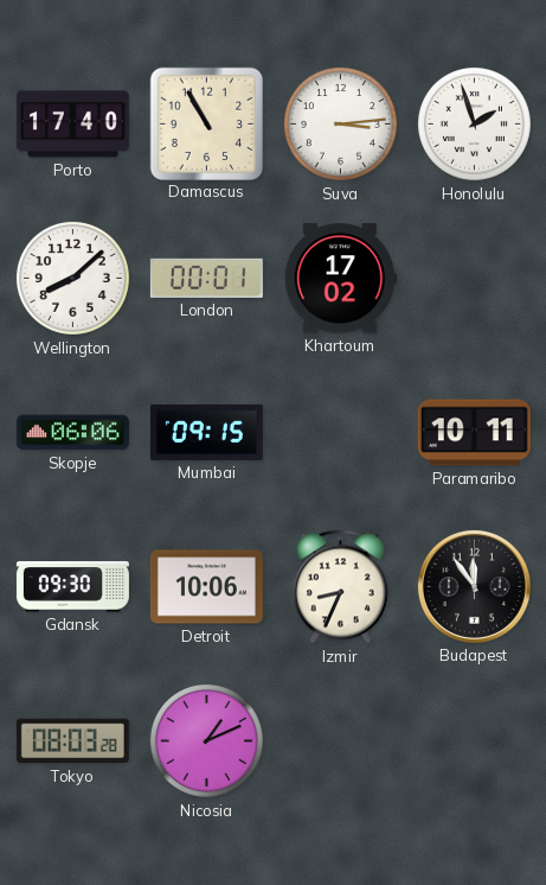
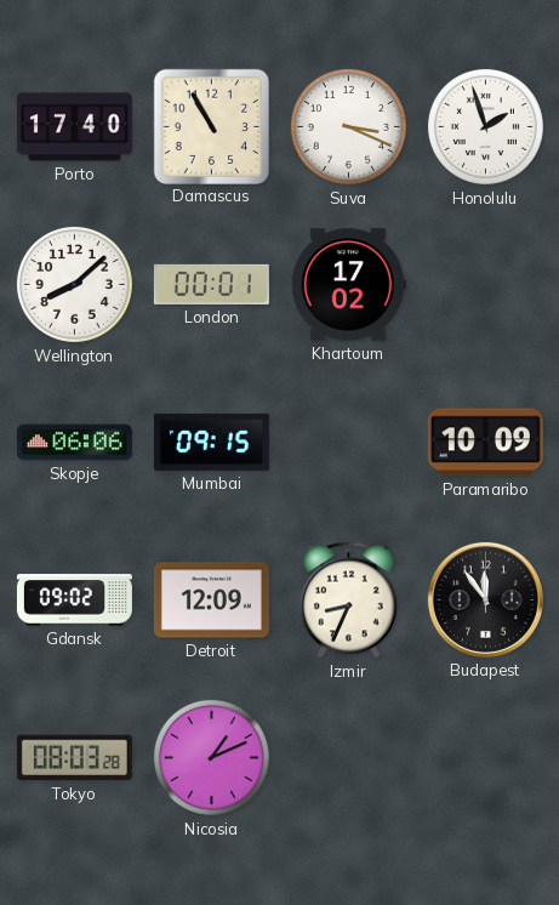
Suva: 3:14 -> 3:19 (348, 126)
Paramaribo: 10:11 -> 10:09 (485, 443)
Gdansk: 09:30 -> 09:02 (74, 601)
Detroit: 10:06 -> 12:09 (211, 601)
